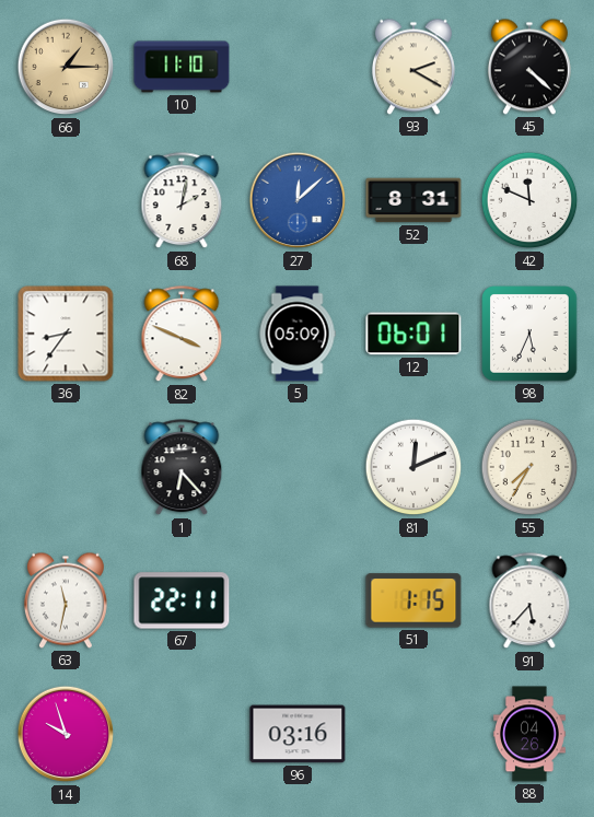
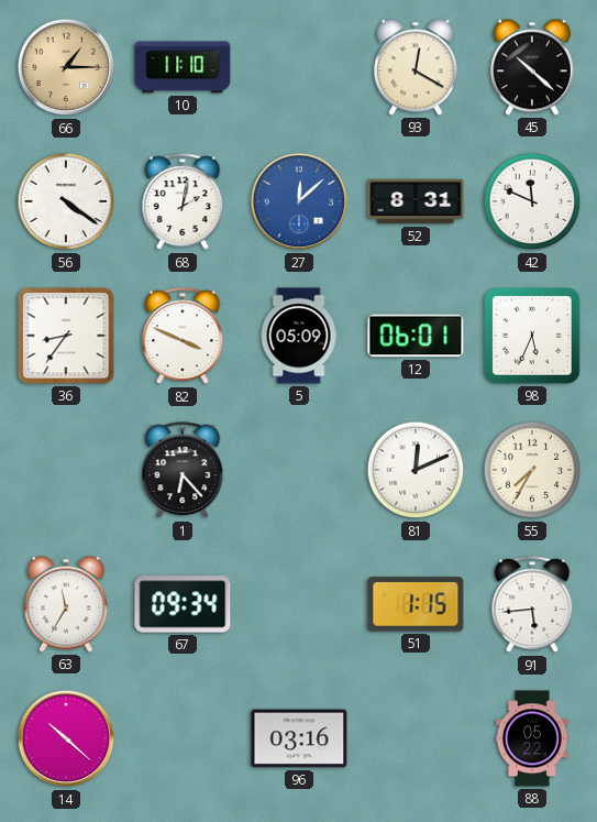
93: 2:20 -> 12:20 (416, 67)
45: 4:22 -> 10:22 (532, 67)
56: none -> 4:21 (66, 201)
63: 11:32 -> 11:35 (66, 604)
67: 22:11 -> 09:34 (183, 604)
91: 5:37 -> 5:44 (532, 605)
14: 9:57 -> 10:22 (66, 738)
88: 04:26 -> 05:22 (532, 738)
